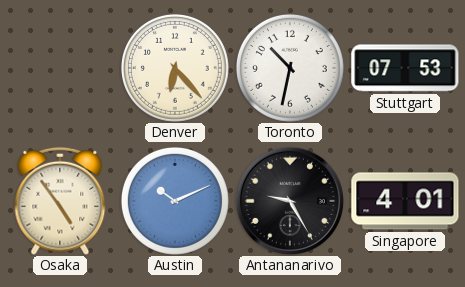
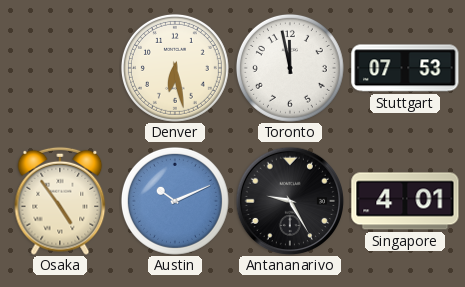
Denver: 6:23 -> 6:28 (175, 68)
Toronto: 10:32 -> 11:58 (290, 68)
